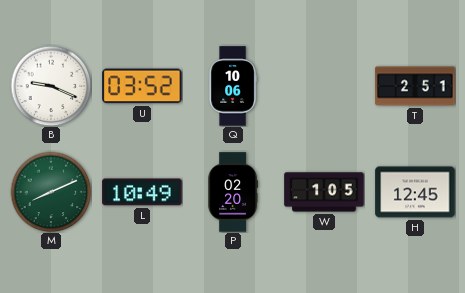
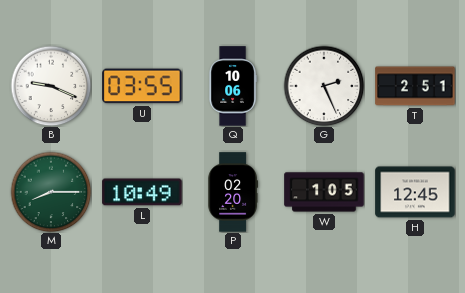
U: 03:52 -> 03:55 (142, 86)
G: none -> 2:26 (324, 86)
M: 8:11 -> 8:15 (51, 192)
